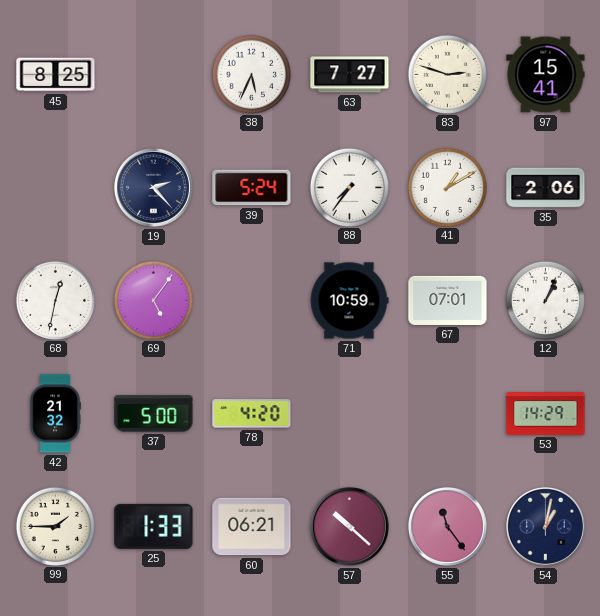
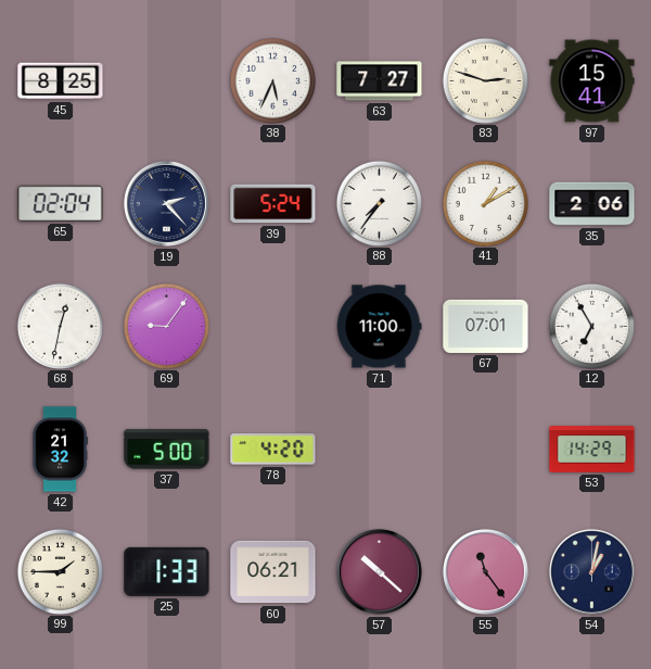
65: none -> 02:04 (61, 203)
69: 5:06 -> 9:06 (166, 326)
71: 10:59 -> 11:00 (379, 327)
12: 1:04 -> 6:55 (591, 326)
